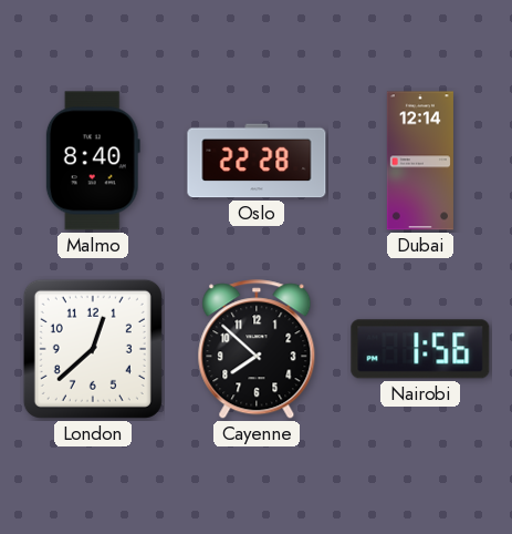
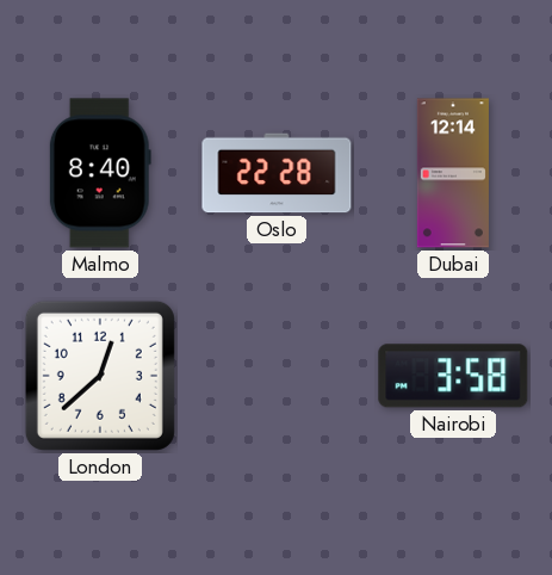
Cayenne: 7:52 -> none (257, 350)
Nairobi: 1:56 -> 3:58 (453, 376)
